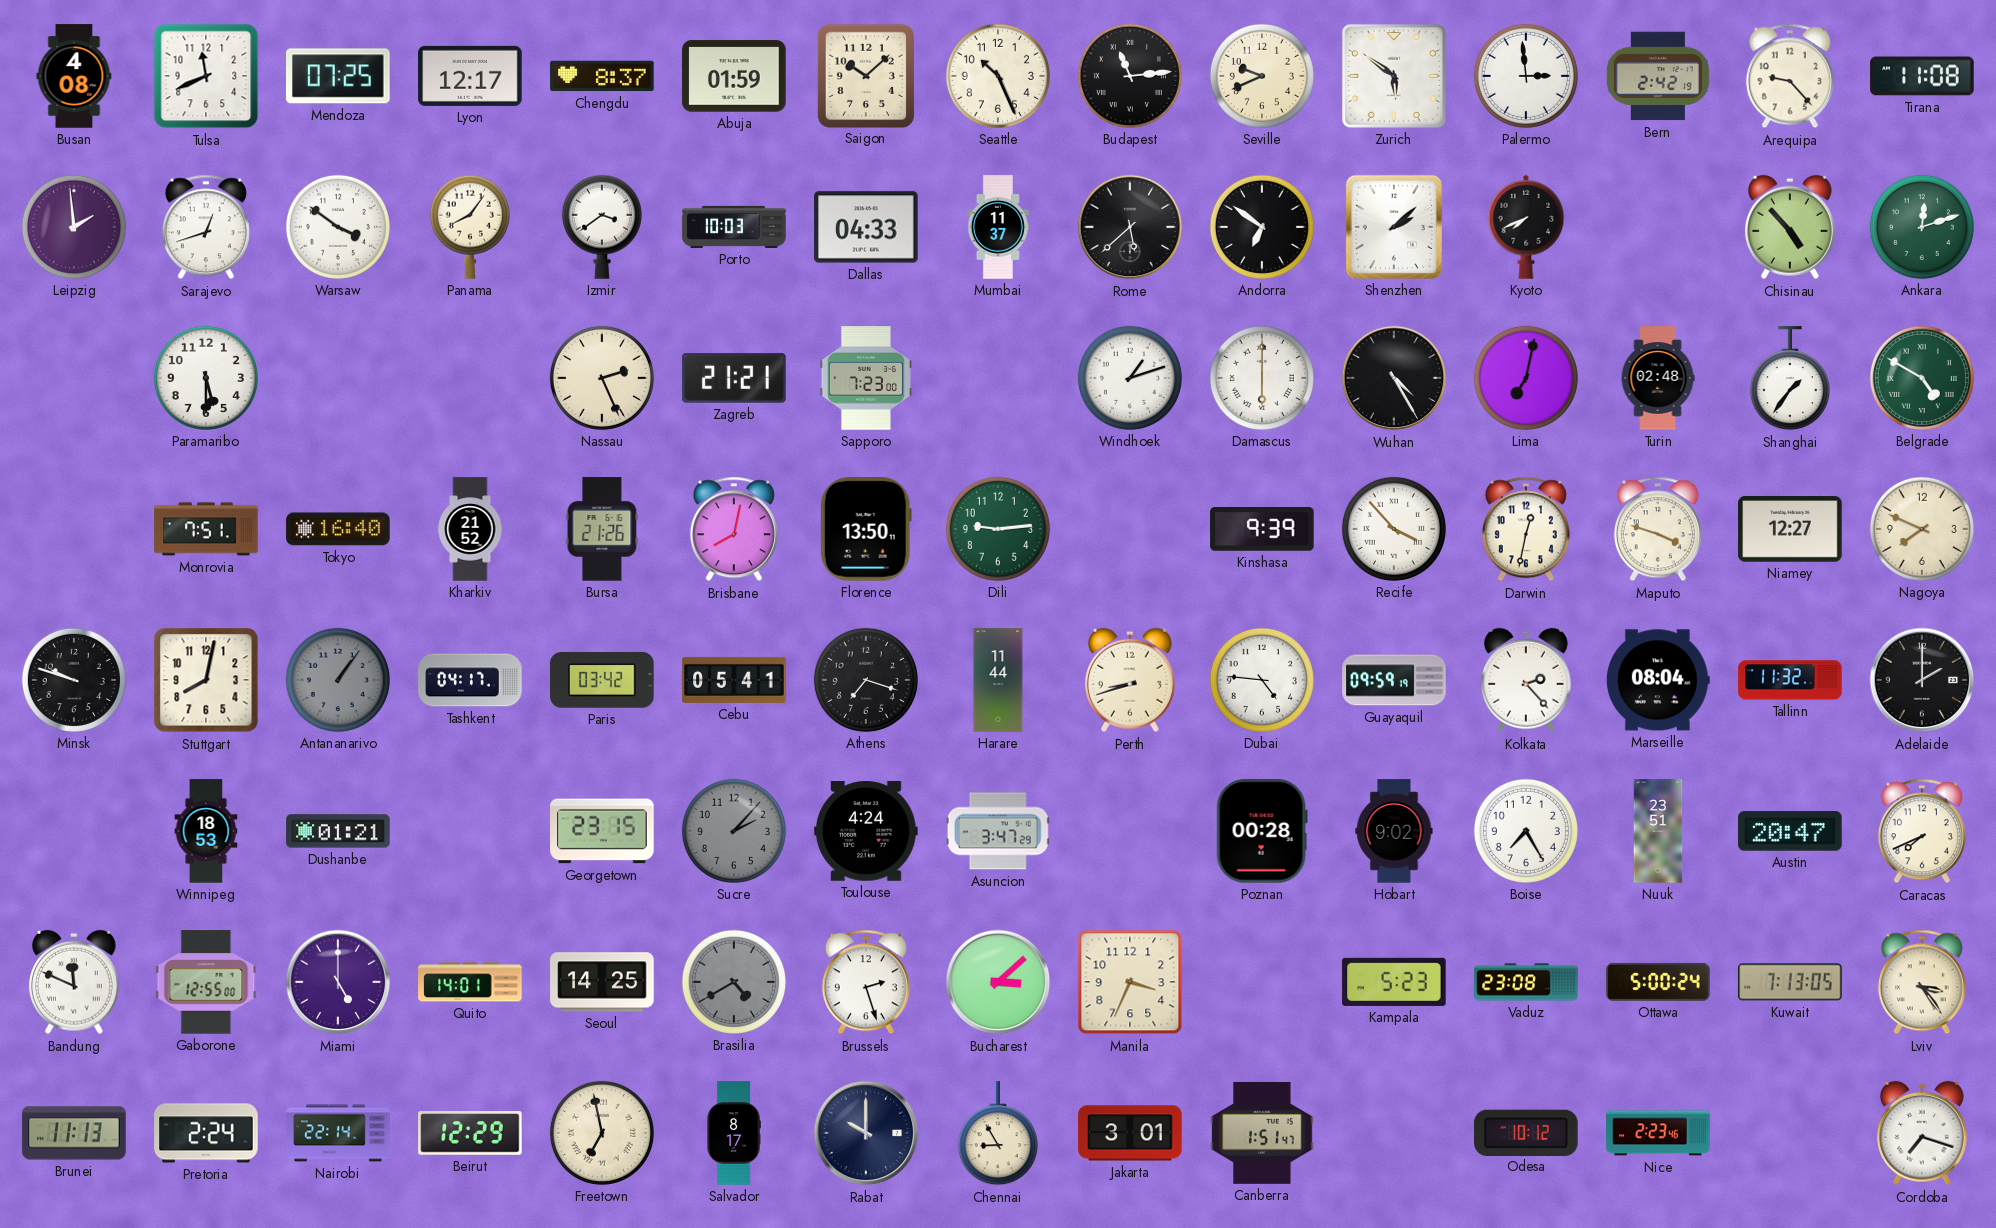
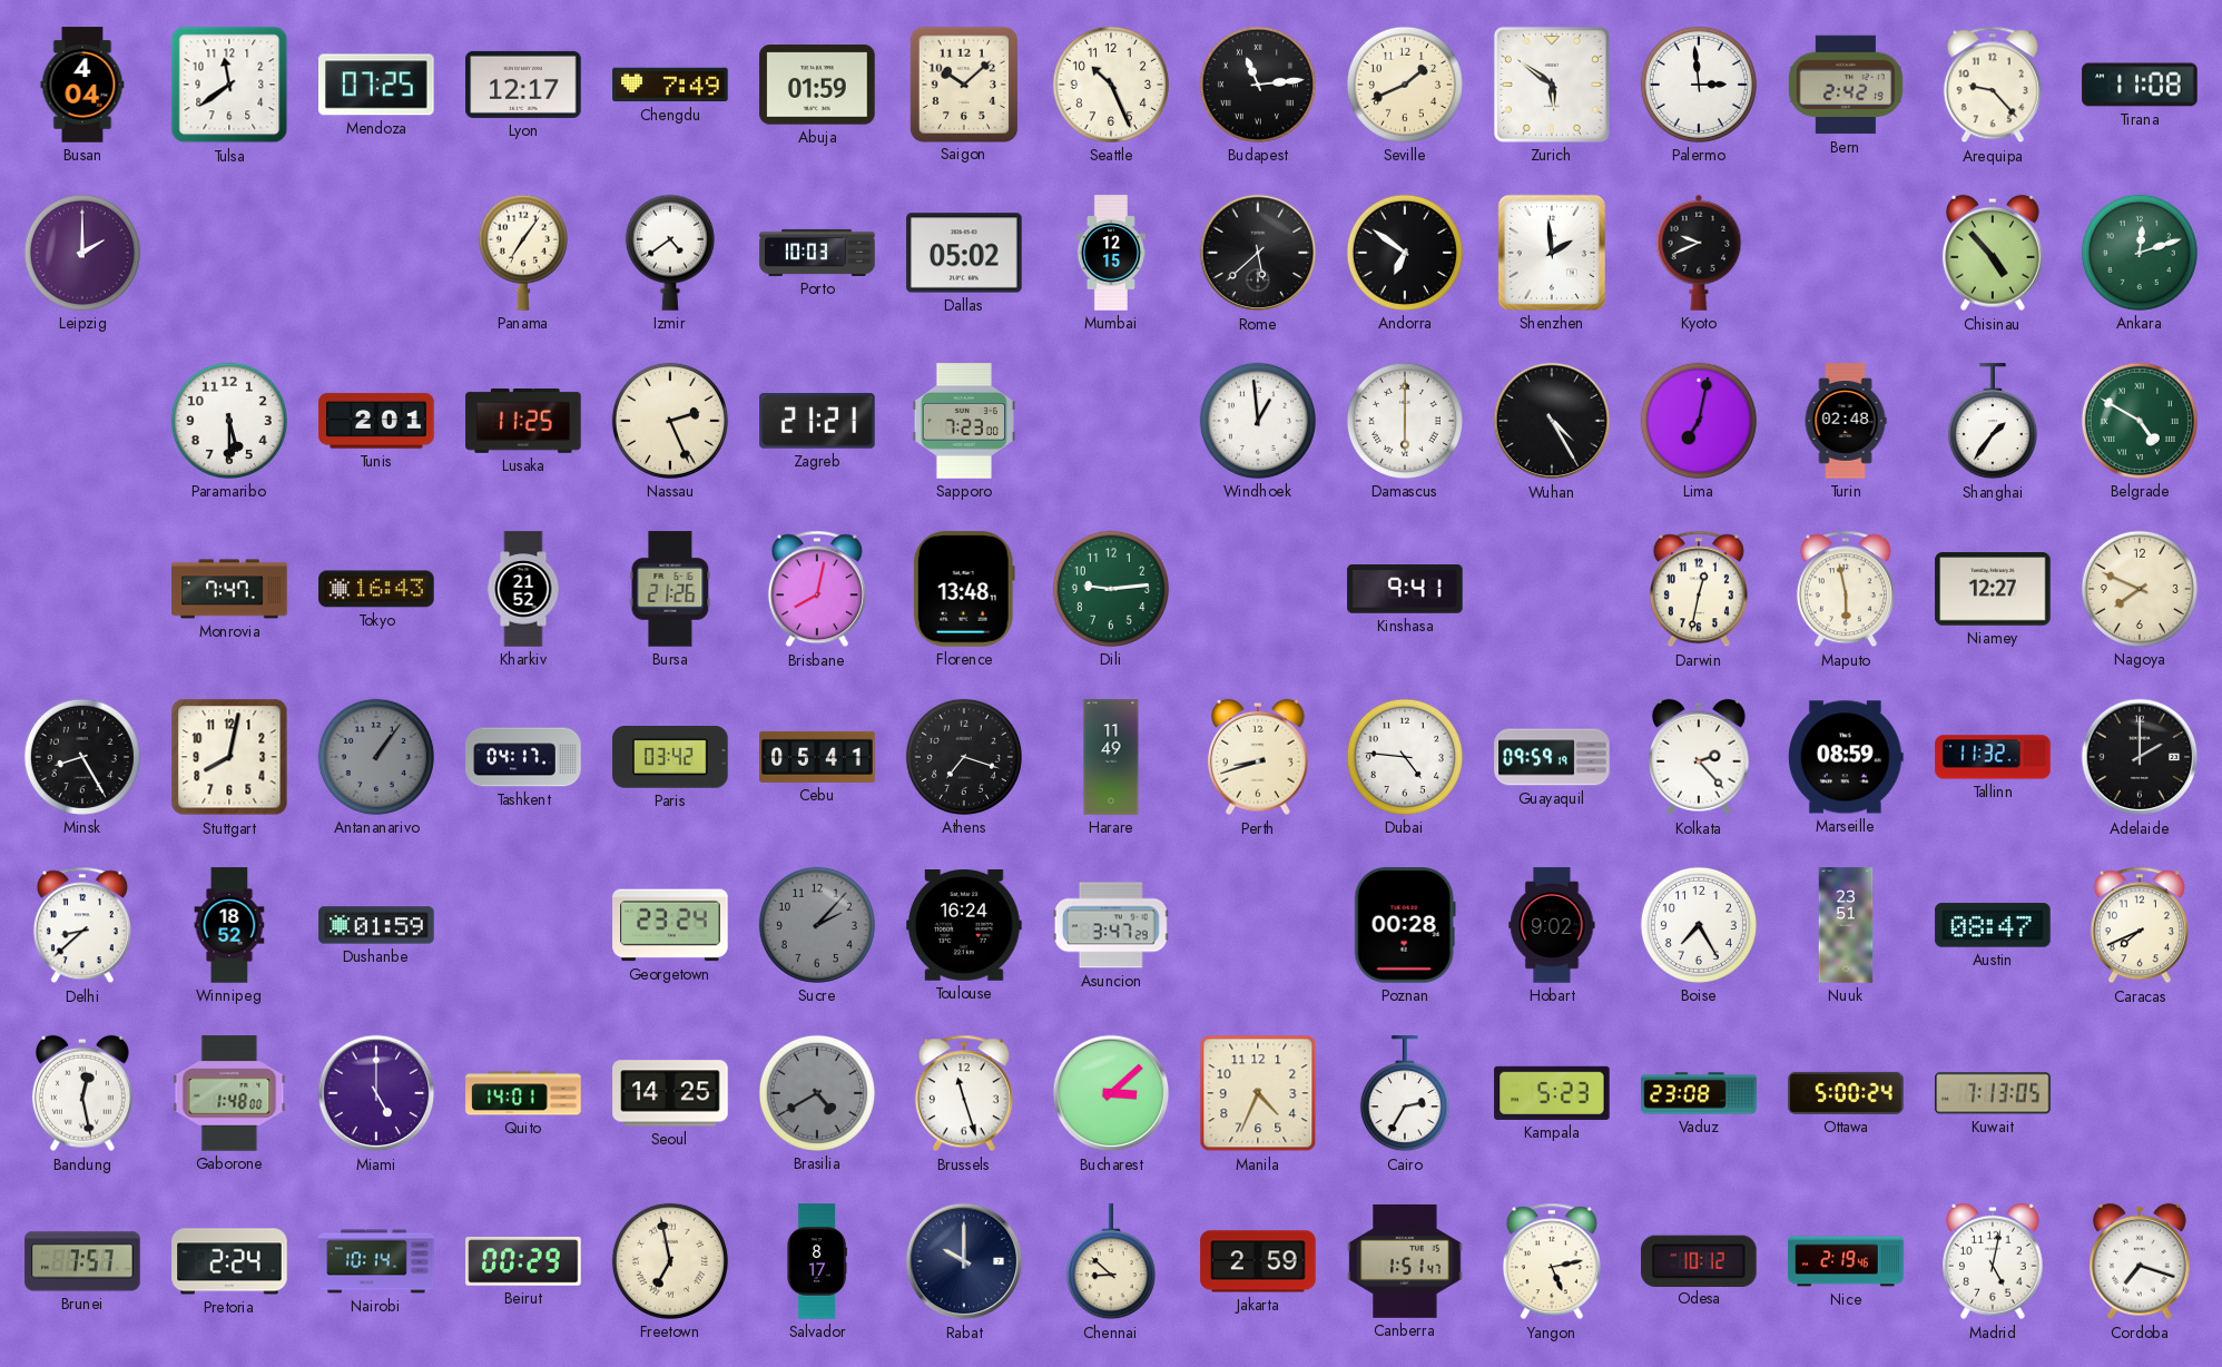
Busan: 4:08 -> 4:04 (82, 85)
Tulsa: 11:41 -> 11:39 (229, 85)
Chengdu: 8:37 -> 7:49 (670, 85)
Seville: 9:41 -> 1:41 (1405, 85)
Leipzig: 1:59 -> 2:00 (82, 253)
Sarajevo: 12:42 -> none (206, 227)
Warsaw: 3:51 -> none (338, 227)
Panama: 8:06 -> 7:06 (523, 253)
Izmir: 3:39 -> 4:39 (670, 253)
Dallas: 04:33 -> 05:02 (964, 253)
Mumbai: 11:37 -> 12:15 (1110, 253)
Shenzhen: 2:08 -> 1:59 (1552, 253)
Kyoto: 7:41 -> 9:41 (1699, 253)
Tunis: none -> 2:01 (376, 421)
Lusaka: none -> 11:25 (523, 421)
Windhoek: 1:12 -> 12:59 (1258, 421)
Monrovia: 7:51 -> 7:47 (229, 589)
Tokyo: 16:40 -> 16:43 (376, 589)
Florence: 13:50 -> 13:48 (964, 589)
Kinshasa: 9:39 -> 9:41 (1405, 590)
Recife: 3:53 -> none (1394, 529)
Maputo: 3:48 -> 5:58 (1846, 589)
Minsk: 9:48 -> 8:25 (82, 757)
Harare: 11:44 -> 11:49 (1111, 757)
Marseille: 08:04 -> 08:59 (1846, 757)
Delhi: none -> 8:38 (82, 925)
Winnipeg: 18:53 -> 18:52 (229, 925)
Dushanbe: 01:21 -> 01:59 (376, 925)
Georgetown: 23:15 -> 23:24 (670, 925)
Toulouse: 4:24 -> 16:24 (964, 926)
Austin: 20:47 -> 08:47 (1993, 925)
Bandung: 11:49 -> 12:28 (82, 1093)
Gaborone: 12:55 -> 1:48 (229, 1093)
Brussels: 2:27 -> 11:27 (964, 1093)
Manila: 3:34 -> 4:34 (1258, 1093)
Cairo: none -> 2:35 (1405, 1094)
Lviv: 3:24 -> none (1922, 982)
Brunei: 11:13 -> 7:57 (82, 1261)
Nairobi: 22:14 -> 10:14 (376, 1261)
Beirut: 12:29 -> 00:29 (523, 1261)
Chennai: 8:55 -> 8:52 (1111, 1262)
Jakarta: 3:01 -> 2:59 (1258, 1261)
Yangon: none -> 5:13 (1552, 1261)
Nice: 2:23 -> 2:19 (1846, 1261)
Madrid: none -> 5:02 (1993, 1261)
